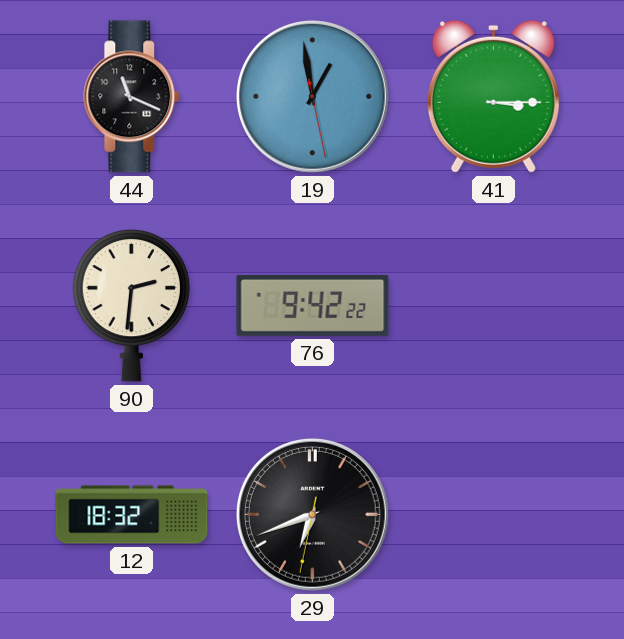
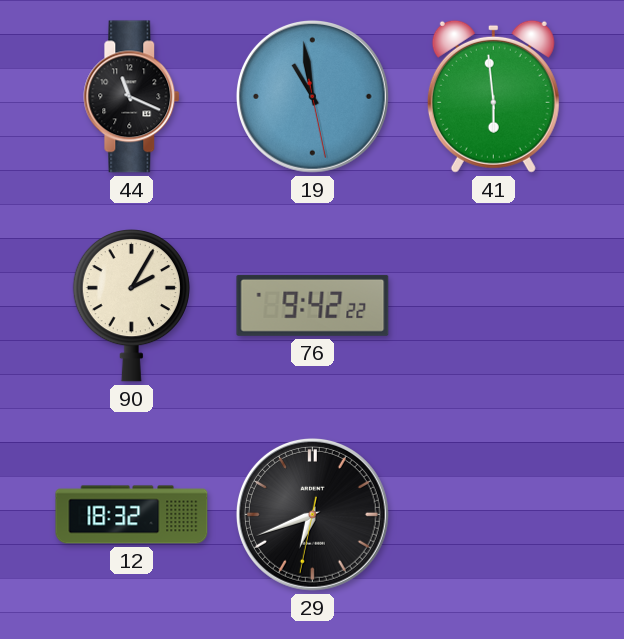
19: 12:58 -> 10:58 (312, 96)
41: 3:15 -> 5:59 (493, 96)
90: 2:31 -> 2:05 (131, 306)
